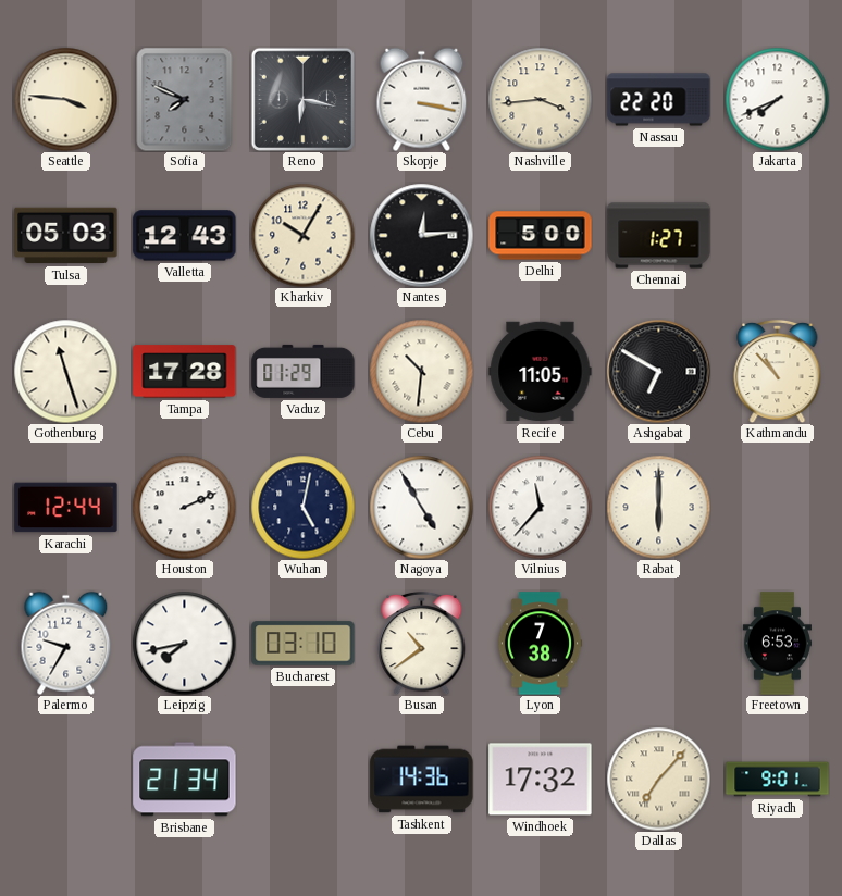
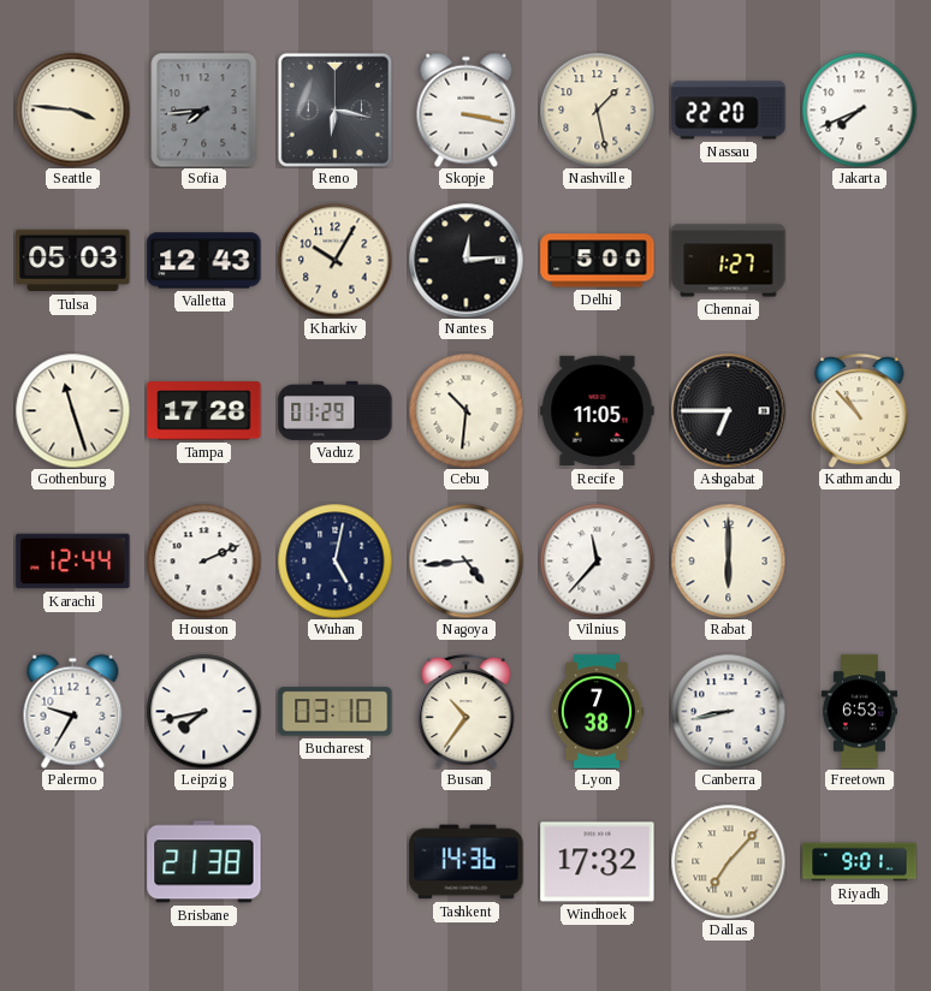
Sofia: 7:49 -> 7:44 (204, 109)
Nashville: 3:44 -> 1:28 (597, 109)
Ashgabat: 6:50 -> 6:45 (728, 410)
Nagoya: 4:55 -> 4:44 (465, 560)
Busan: 10:39 -> 10:36 (467, 711)
Canberra: none -> 8:43 (728, 711)
Brisbane: 21:34 -> 21:38 (204, 862)
